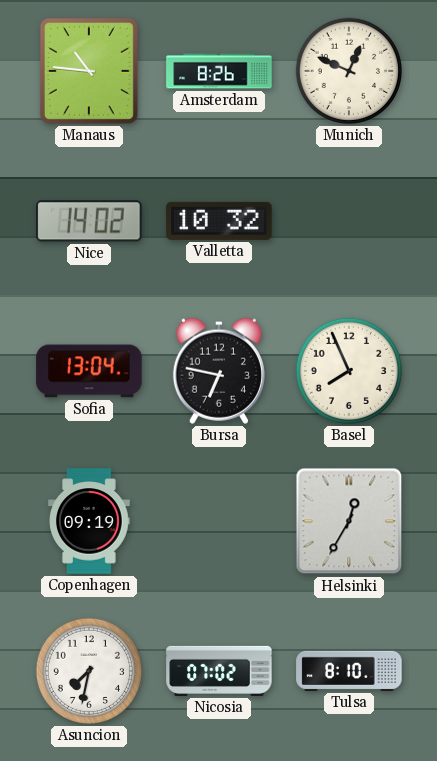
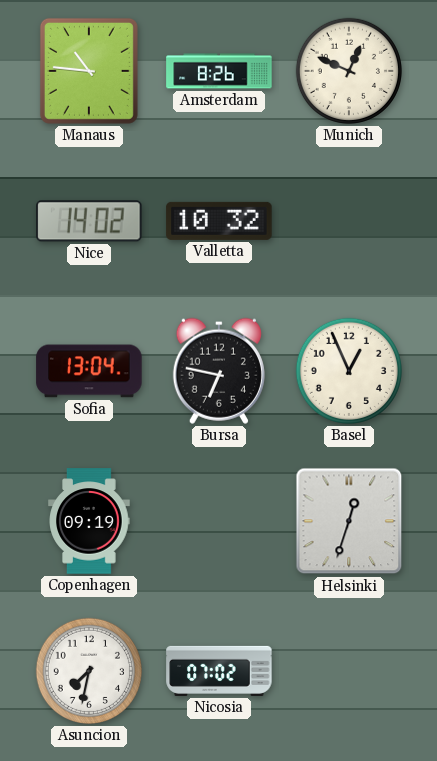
Basel: 7:56 -> 12:56 (349, 371)
Helsinki: 12:35 -> 12:33 (349, 521)
Tulsa: 8:10 -> none (349, 671)
